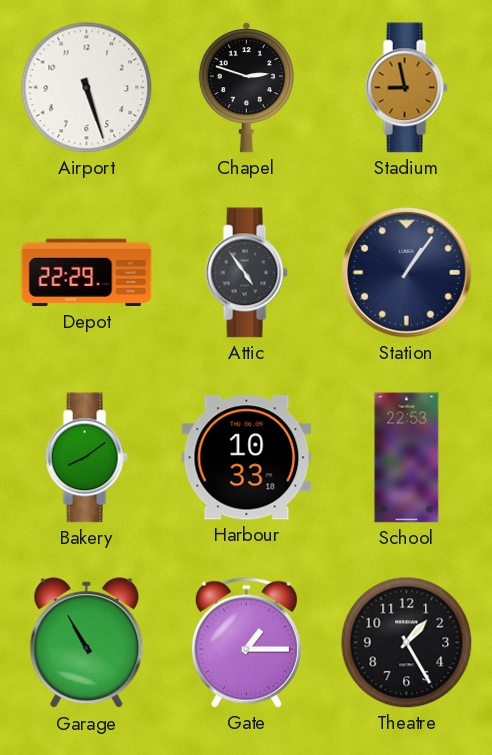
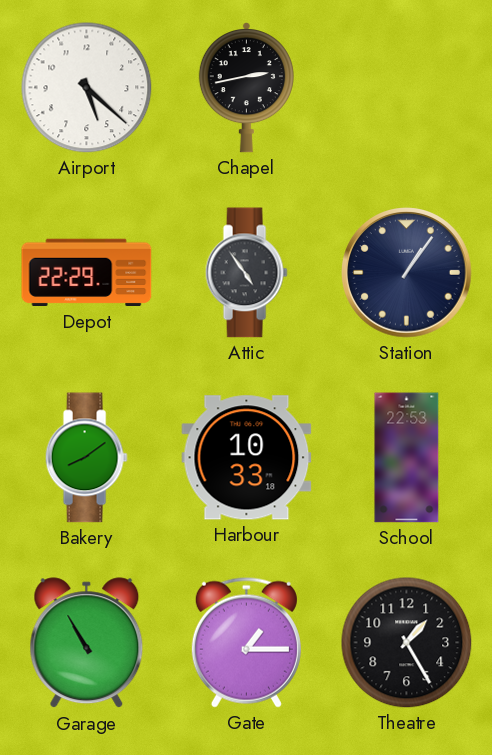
Airport: 5:27 -> 5:22 (87, 88)
Chapel: 2:48 -> 2:43 (246, 88)
Stadium: 8:58 -> none (406, 88)
